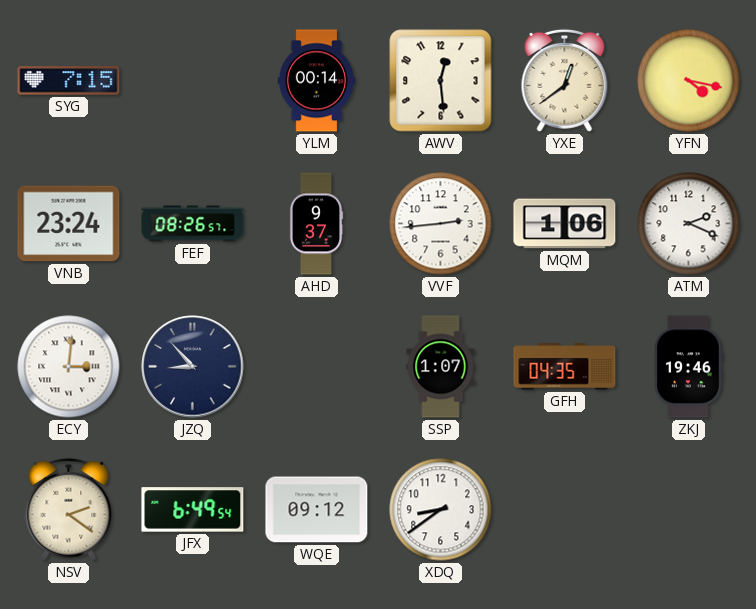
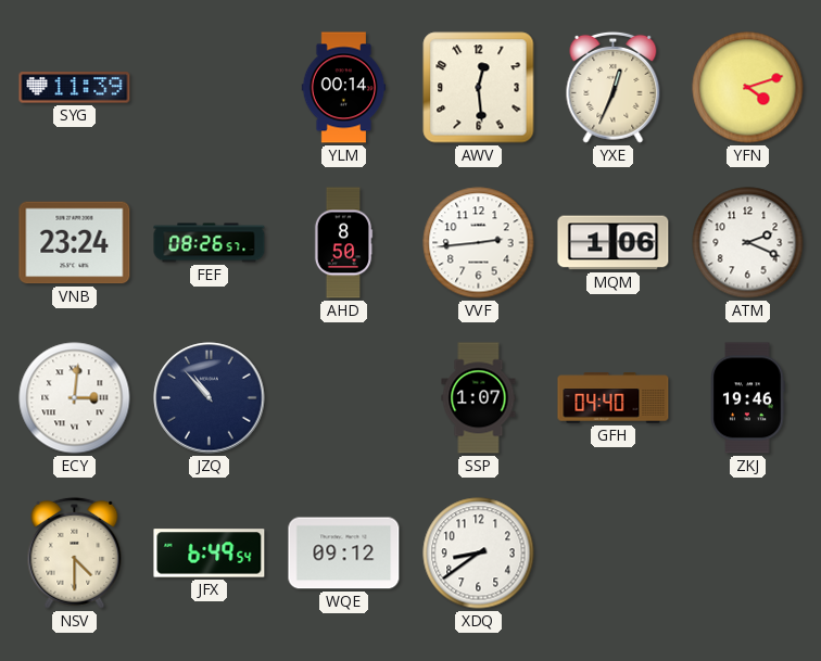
SYG: 7:15 -> 11:39 (75, 88)
YXE: 12:39 -> 12:34 (614, 87)
YFN: 4:17 -> 4:12 (748, 88)
AHD: 9:37 -> 8:50 (343, 243)
JZQ: 8:53 -> 10:53 (210, 398)
GFH: 04:35 -> 04:40 (614, 398)
NSV: 2:21 -> 4:30 (75, 552)
